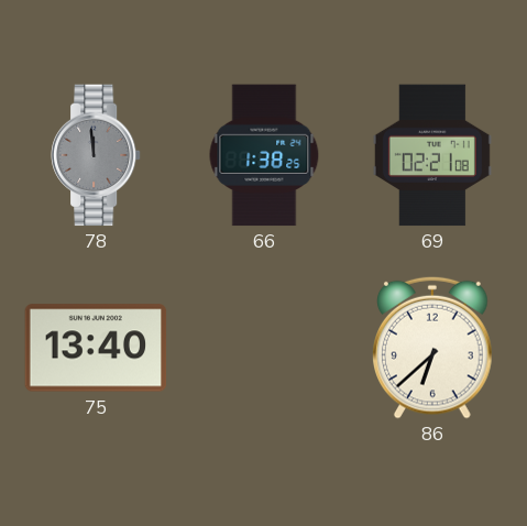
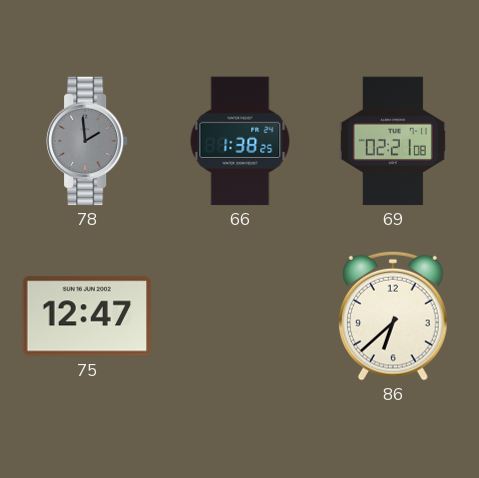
78: 11:59 -> 1:59 (88, 141)
75: 13:40 -> 12:47 (87, 316)
